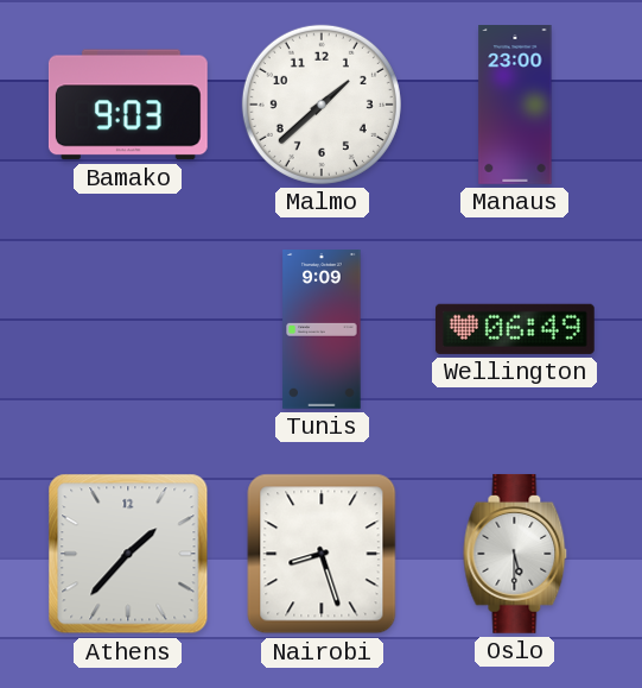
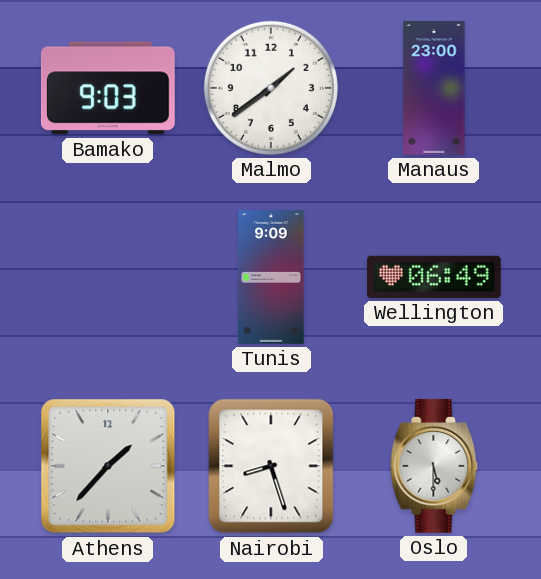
Malmo: 1:38 -> 1:39 (271, 88)
